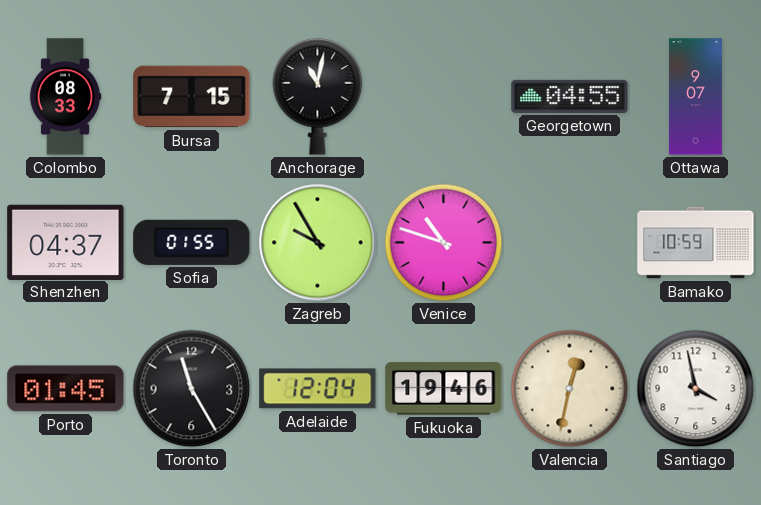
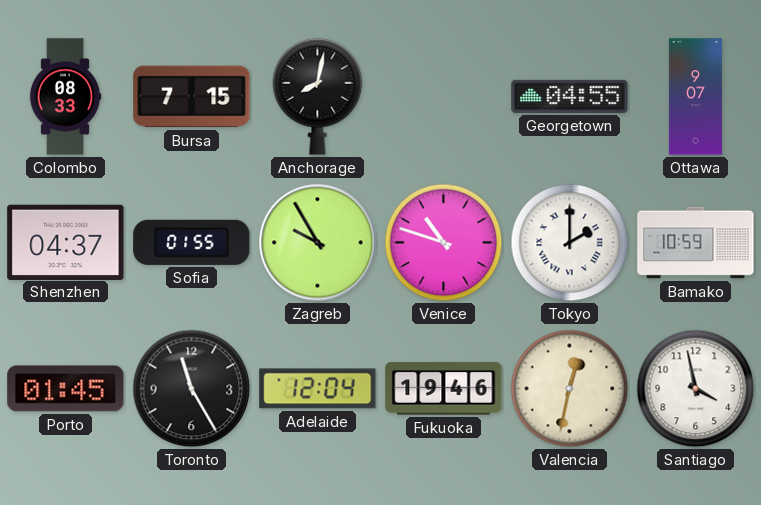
Anchorage: 11:02 -> 8:02 (318, 96)
Tokyo: none -> 2:00 (570, 243)
